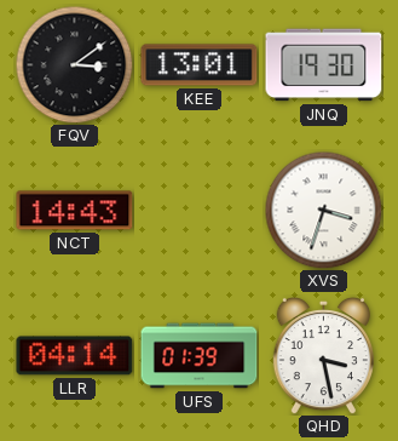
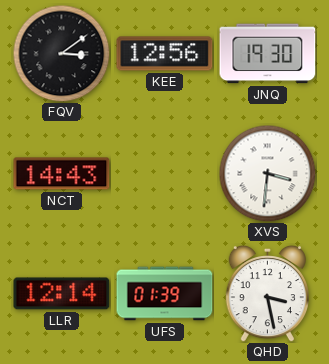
KEE: 13:01 -> 12:56 (165, 54)
XVS: 3:33 -> 3:31 (267, 173)
LLR: 04:14 -> 12:14 (62, 294)
